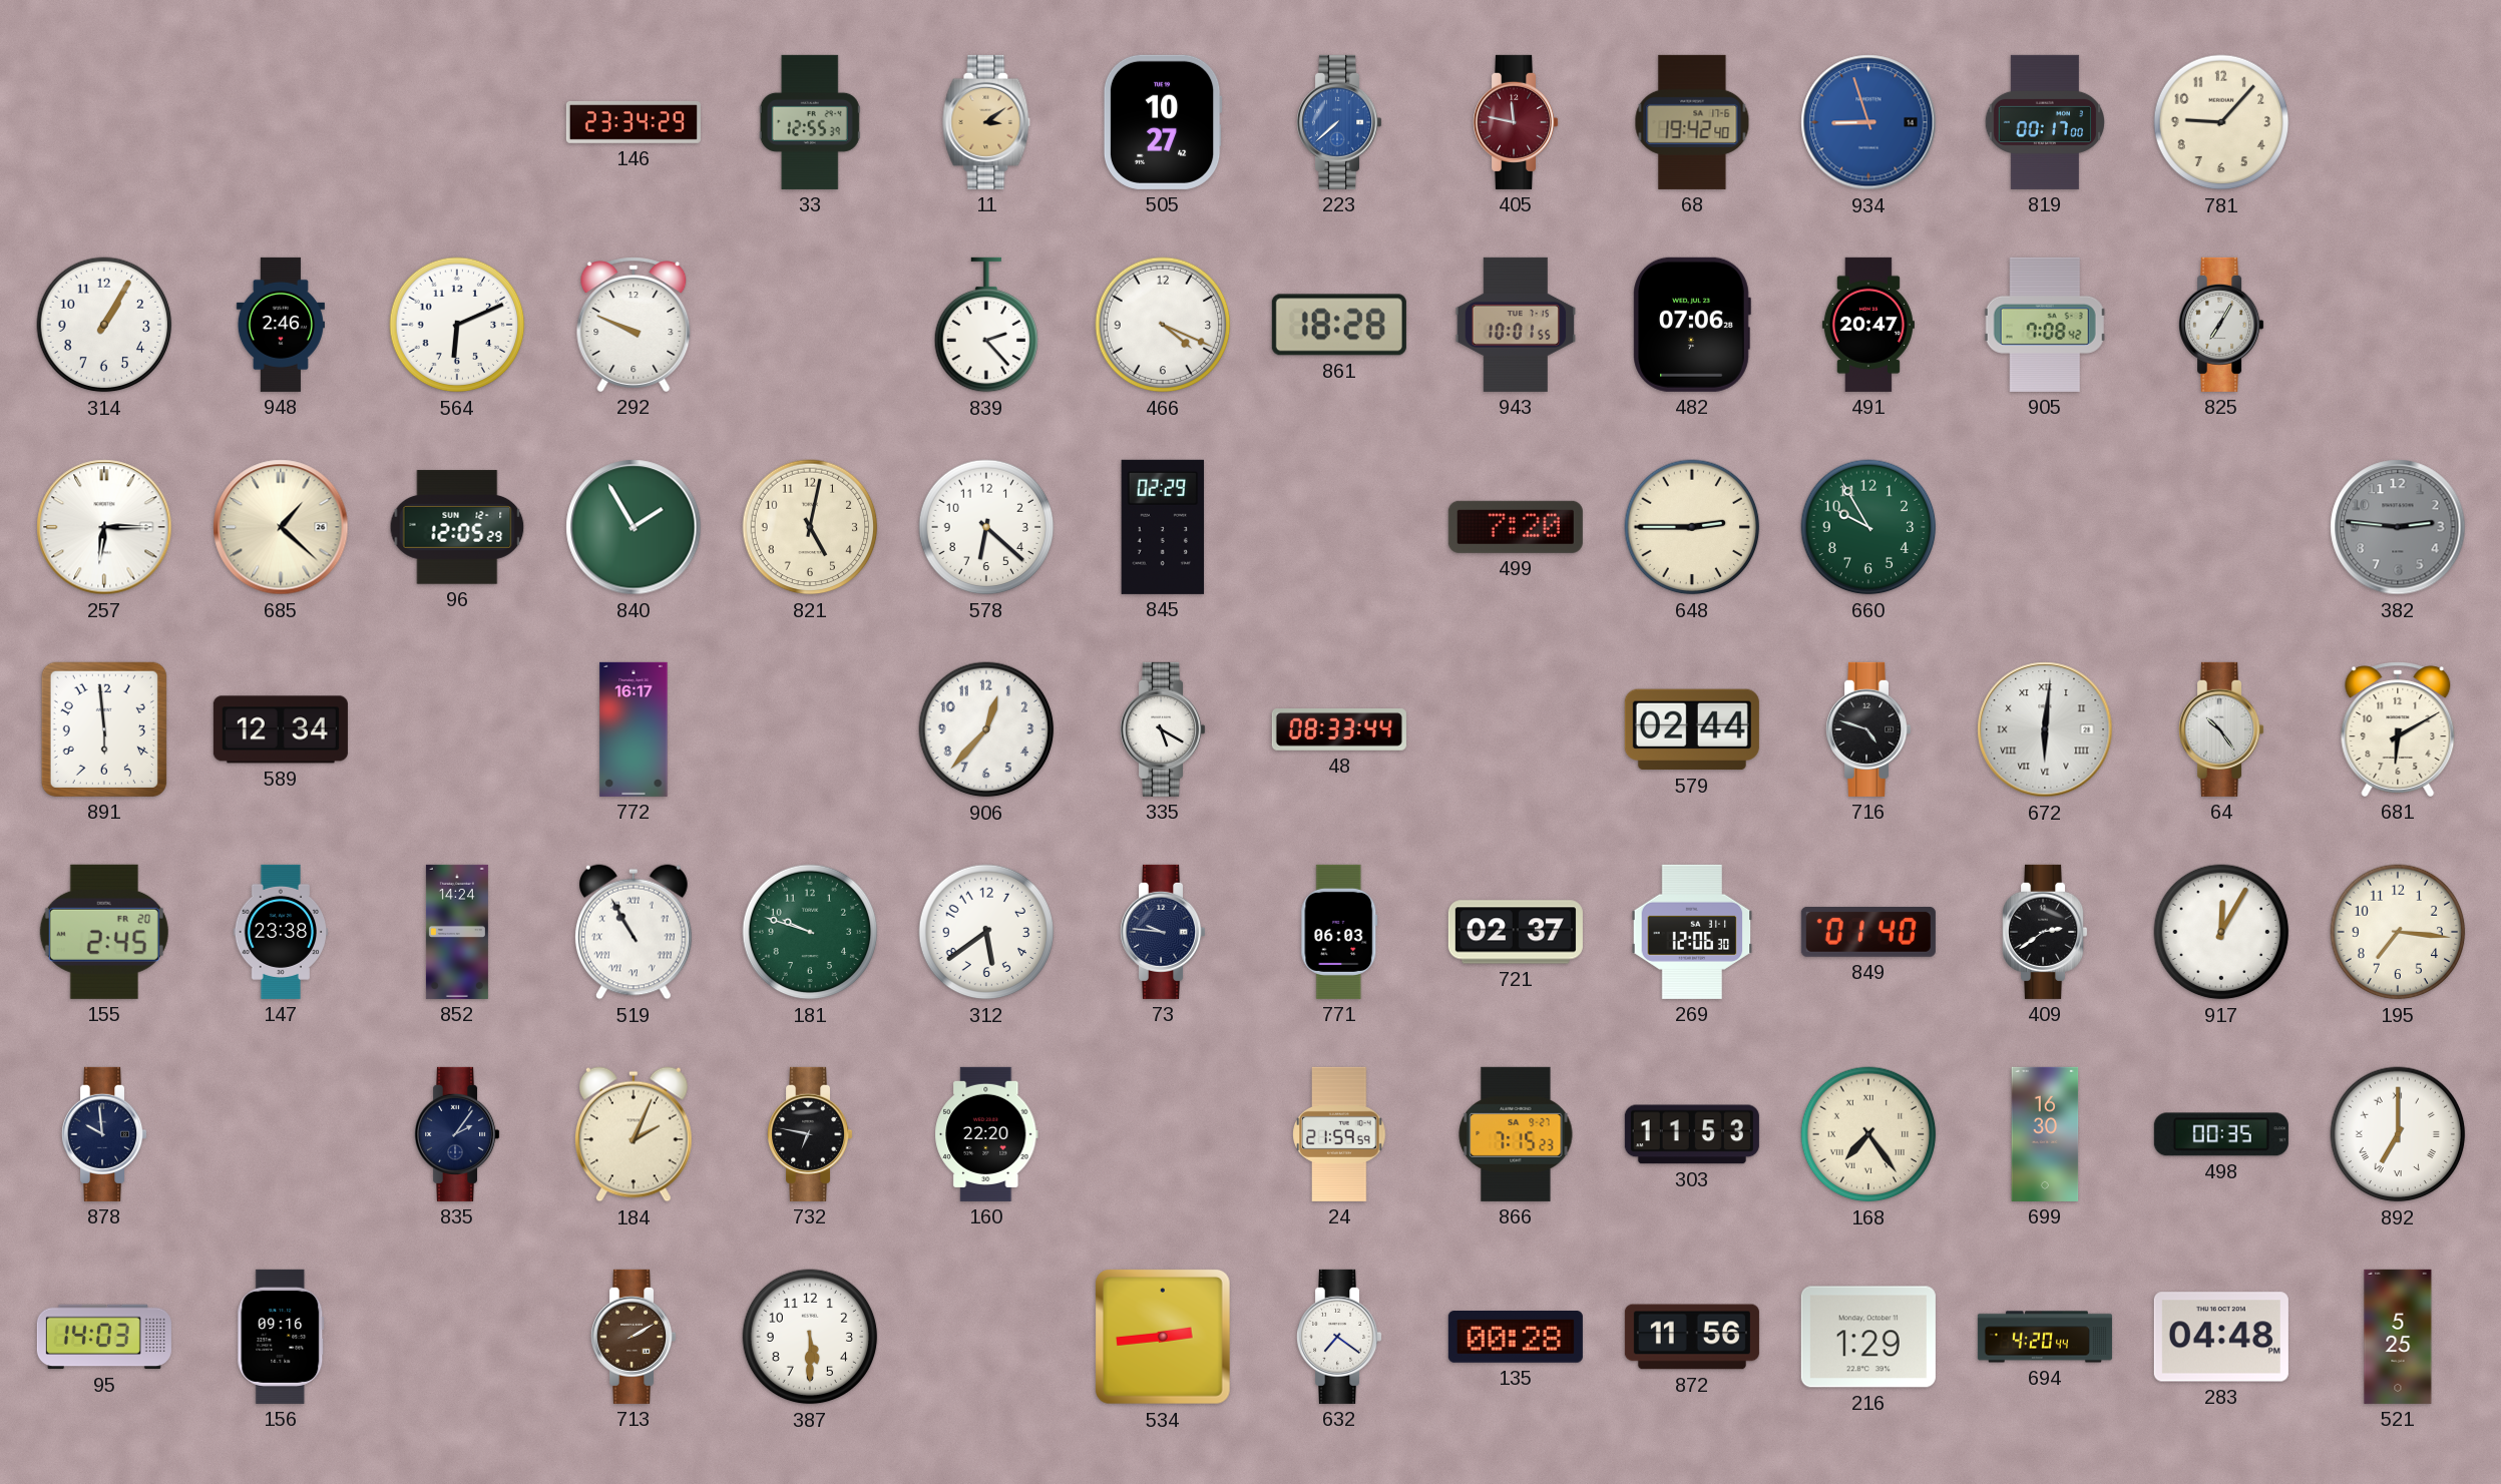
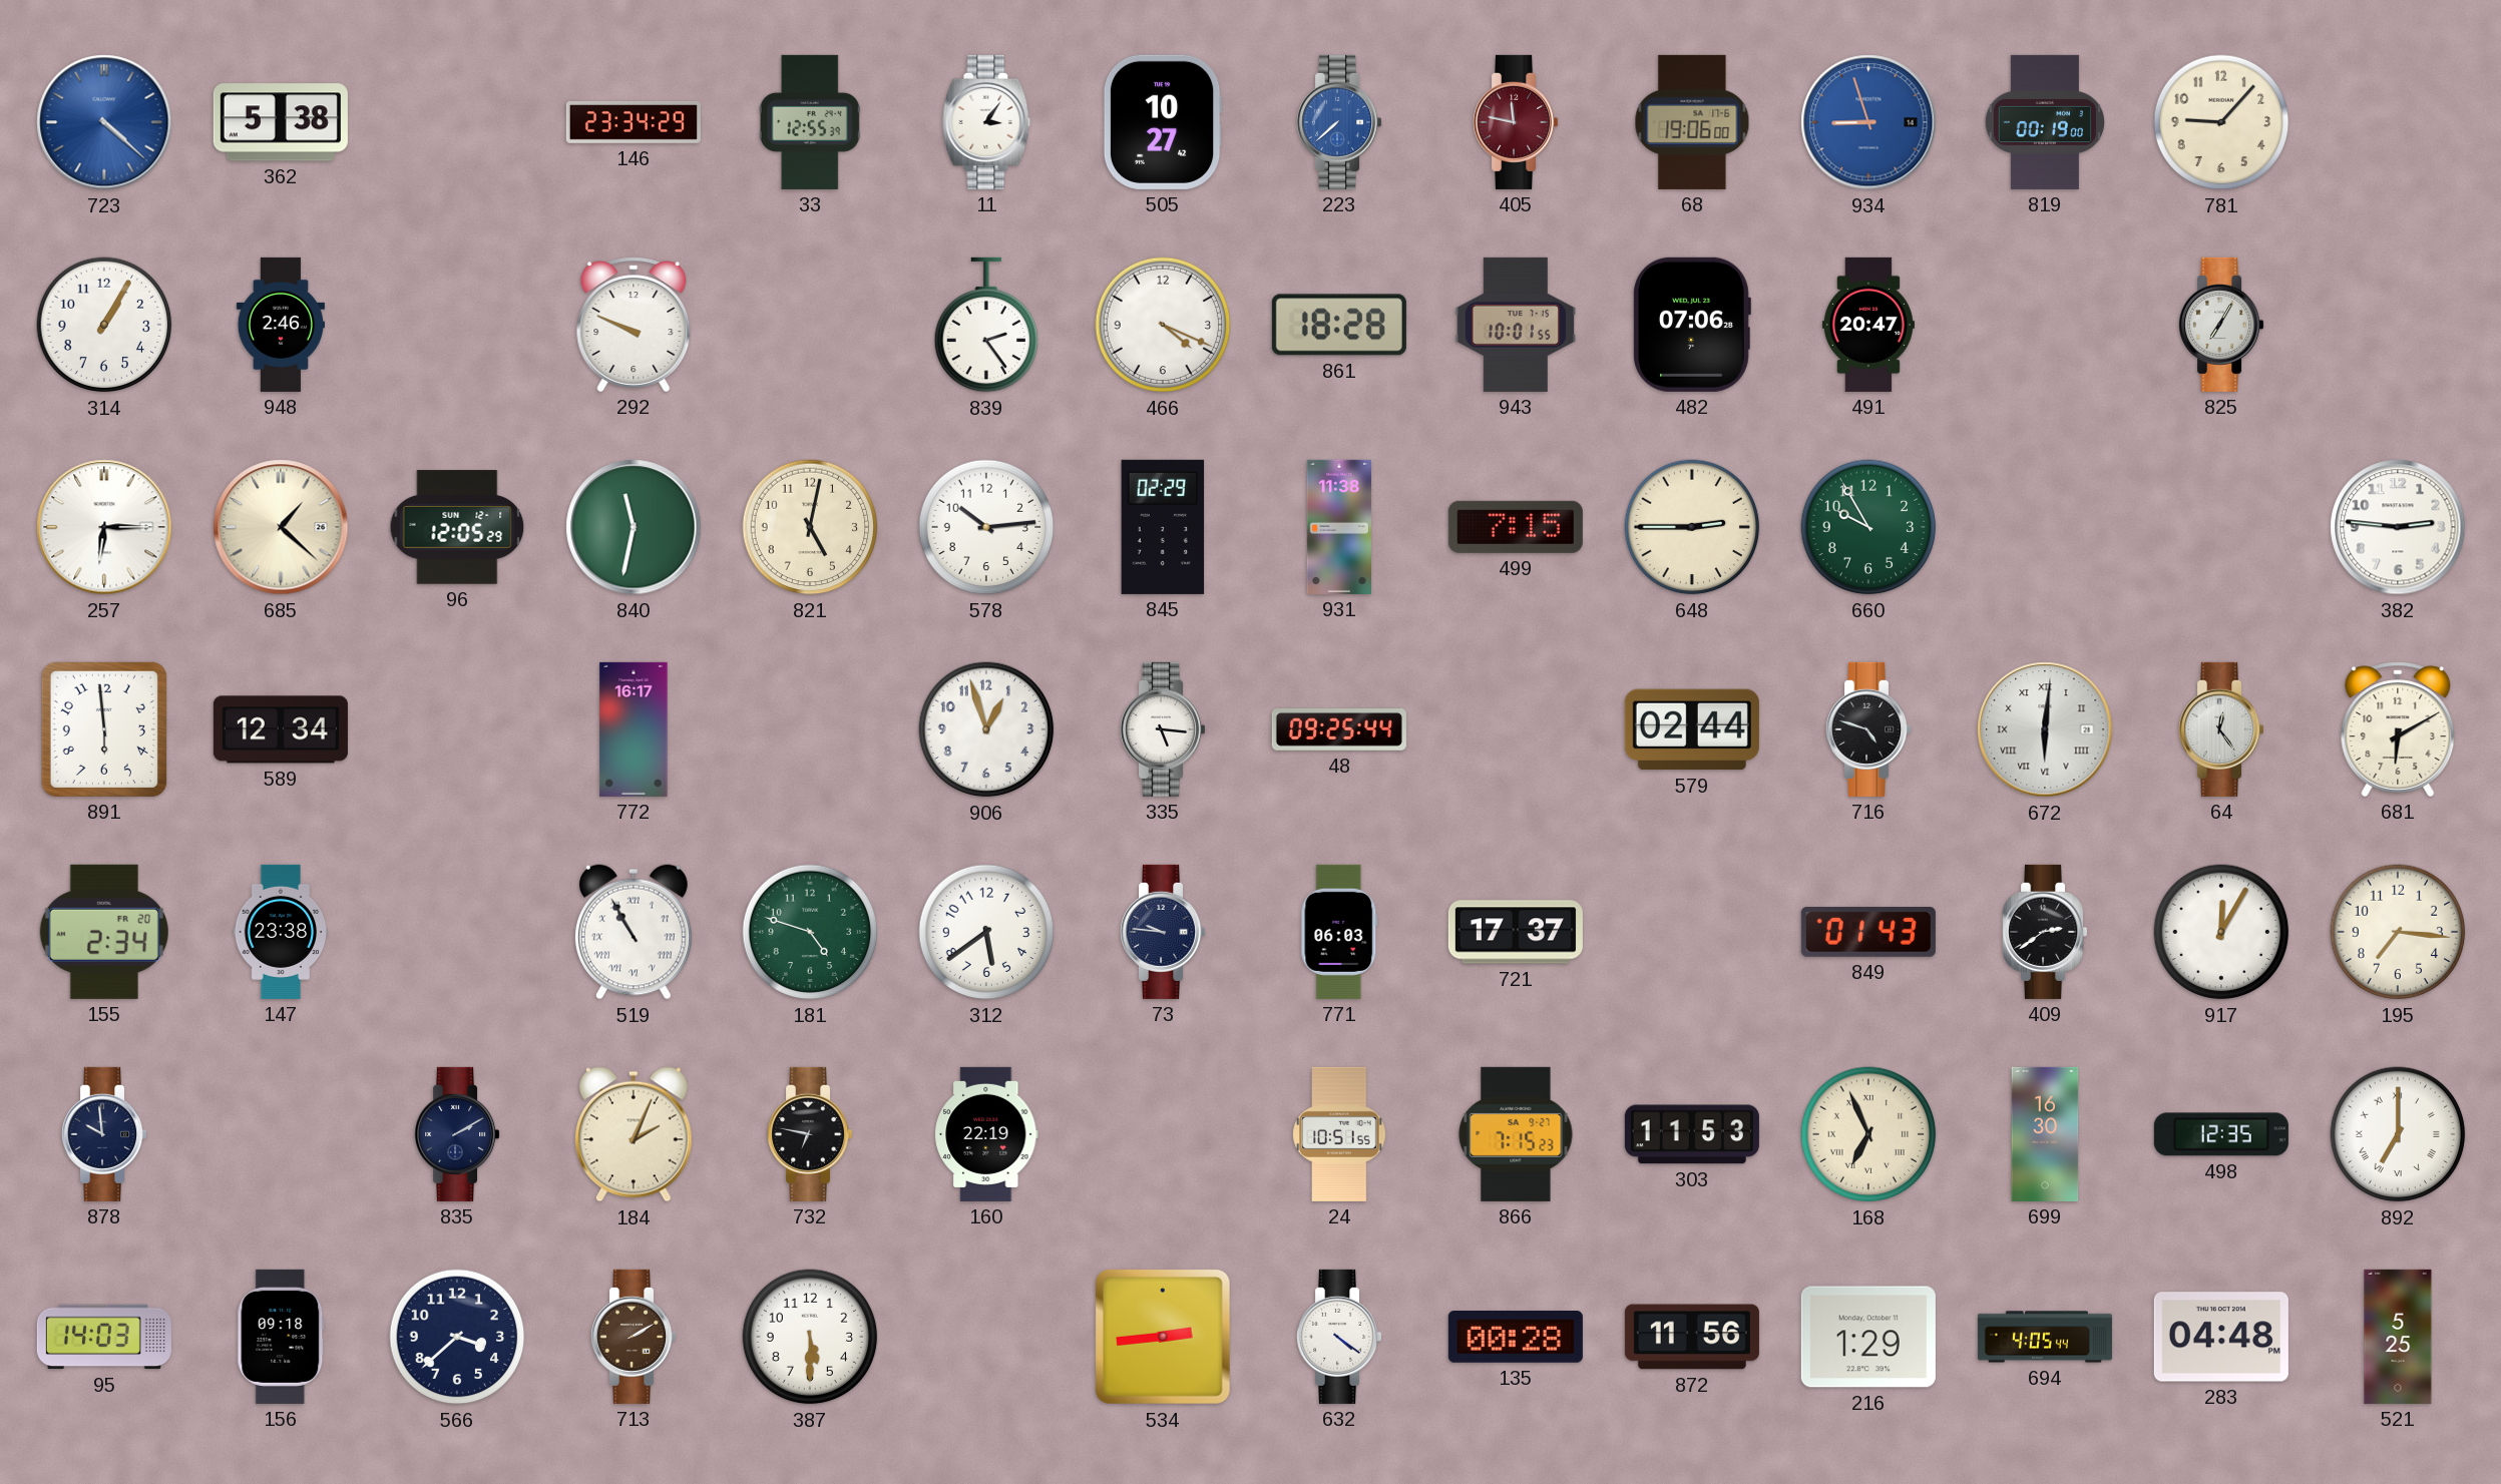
723: none -> 4:22 (104, 122)
362: none -> 5:38 (281, 122)
11: 3:09 -> 3:06 (986, 122)
11 dial: champagne -> white (986, 122)
68: 19:42 -> 19:06 (1692, 122)
819: 00:17 -> 00:19 (2044, 122)
564: 6:11 -> none (457, 325)
839: 2:23 -> 2:24 (986, 325)
905: 7:08 -> none (2045, 325)
840: 1:55 -> 11:32 (634, 527)
578: 6:22 -> 10:14 (986, 527)
931: none -> 11:38 (1339, 527)
499: 7:20 -> 7:15 (1516, 527)
382 dial: grey -> white (2398, 527)
906: 12:37 -> 12:57 (986, 729)
335: 5:20 -> 5:16 (1164, 729)
48: 08:33 -> 09:25 (1339, 730)
64: 10:24 -> 12:24 (2222, 729)
155: 2:45 -> 2:34 (104, 932)
852: 14:24 -> none (457, 932)
181: 9:48 -> 4:48 (810, 932)
721: 02:37 -> 17:37 (1516, 932)
269: 12:06 -> none (1692, 932)
849: 01:40 -> 01:43 (1868, 932)
835: 2:06 -> 2:10 (458, 1134)
160: 22:20 -> 22:19 (986, 1134)
24: 21:59 -> 10:51 (1339, 1134)
168: 7:24 -> 6:56 (1868, 1134)
498: 00:35 -> 12:35 (2221, 1134)
156: 09:16 -> 09:18 (281, 1337)
566: none -> 3:38 (457, 1337)
632: 7:21 -> 4:21 (1340, 1337)
694: 4:20 -> 4:05 (2045, 1337)
